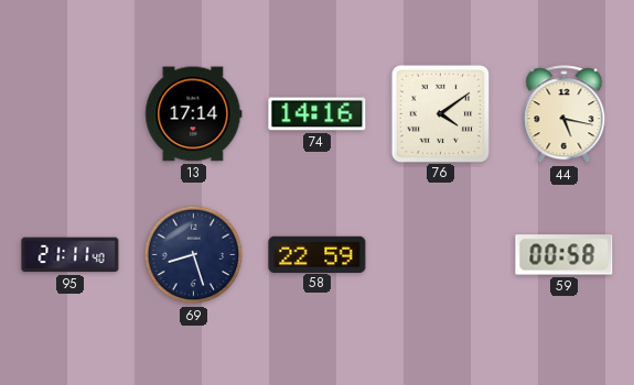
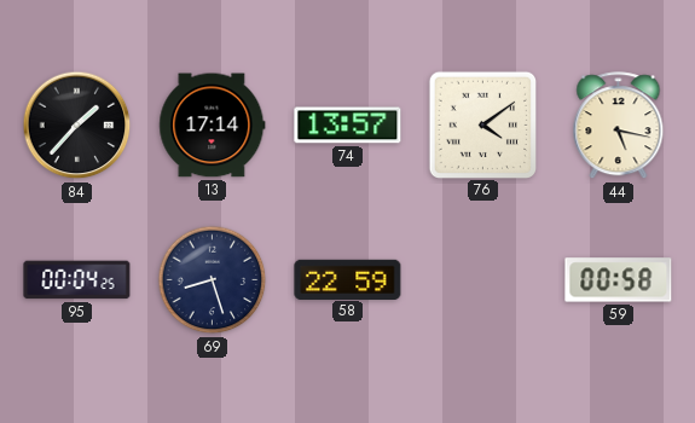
84: none -> 1:37 (77, 126)
74: 14:16 -> 13:57 (348, 126)
95: 21:11 -> 00:04 (77, 280)
